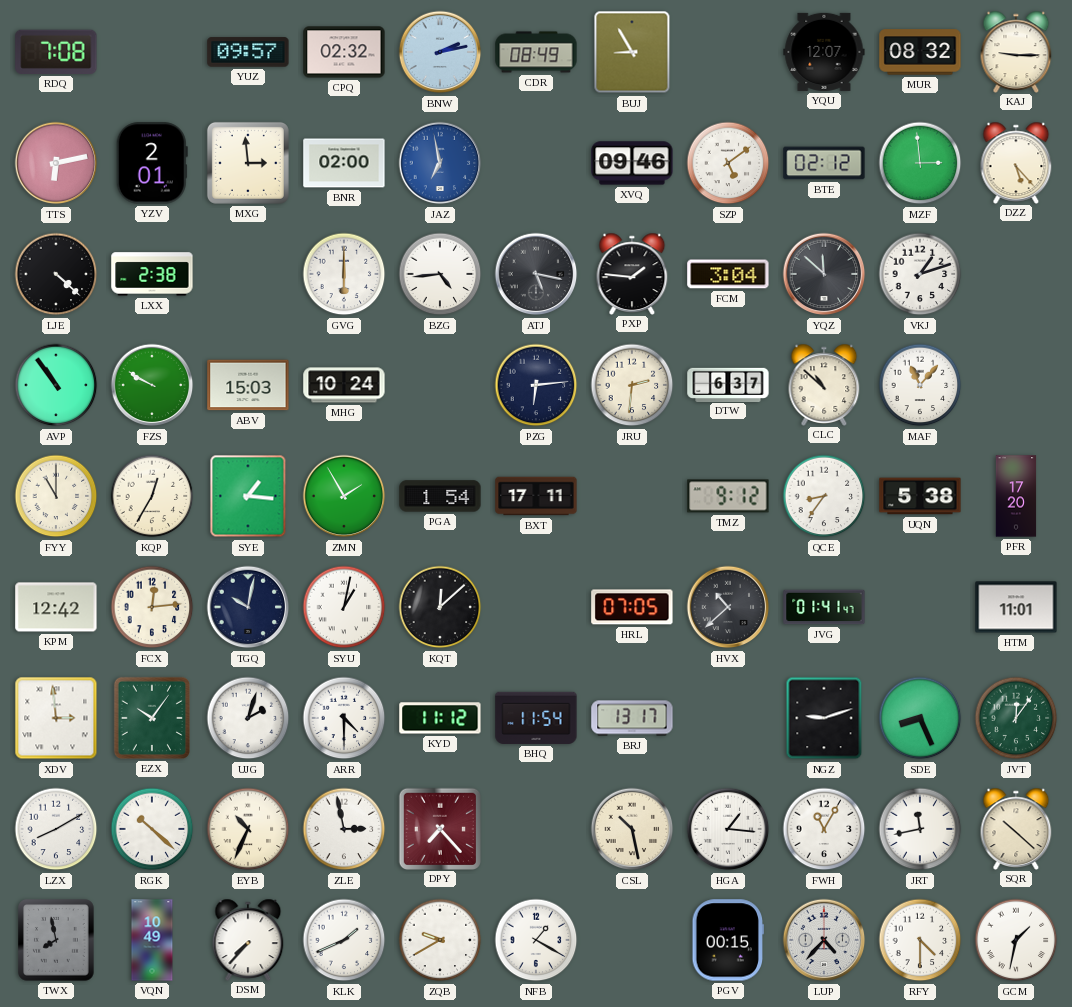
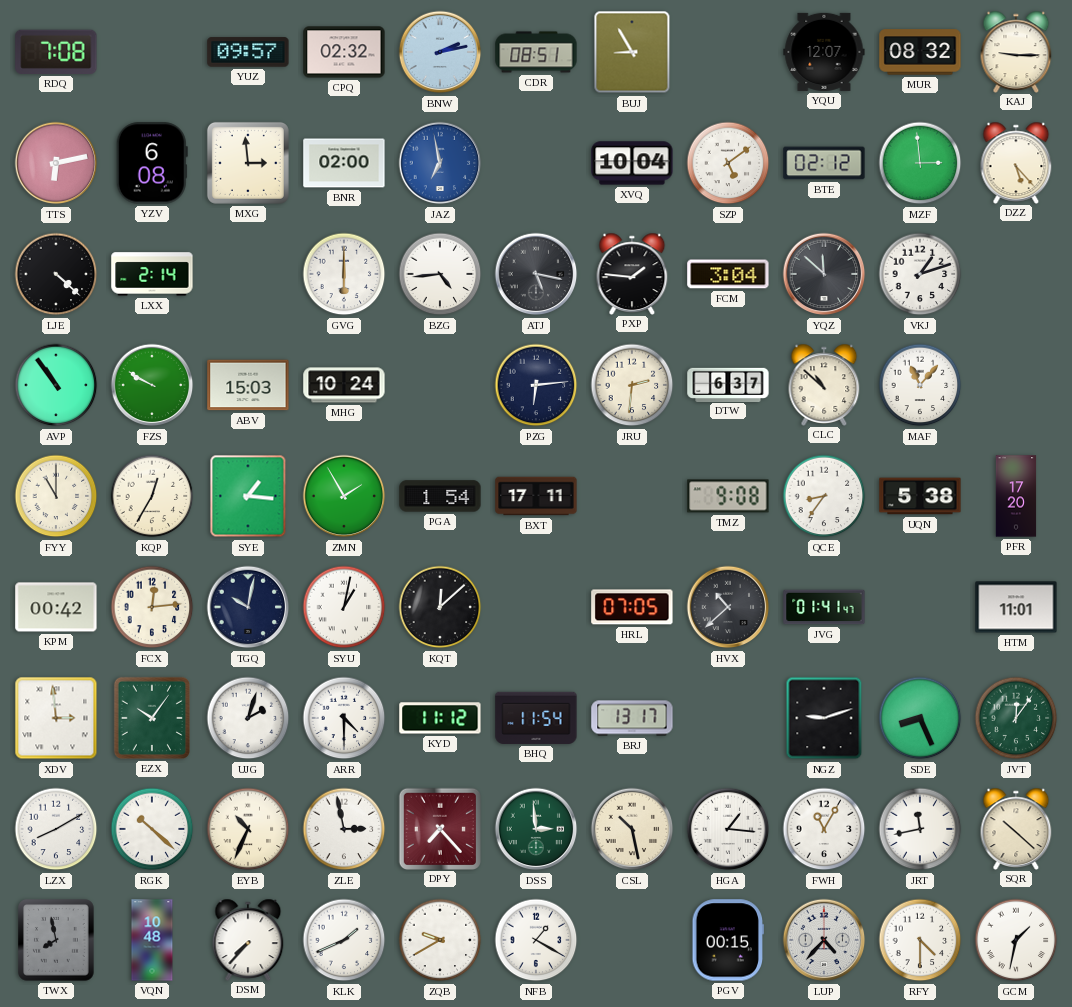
CDR: 08:49 -> 08:51 (536, 52)
YZV: 2:01 -> 6:08 (152, 163)
XVQ: 09:46 -> 10:04 (632, 163)
LXX: 2:38 -> 2:14 (152, 274)
TMZ: 9:12 -> 9:08 (728, 496)
KPM: 12:42 -> 00:42 (56, 607)
DSS: none -> 2:59 (536, 829)
VQN: 10:49 -> 10:48 (152, 940)
